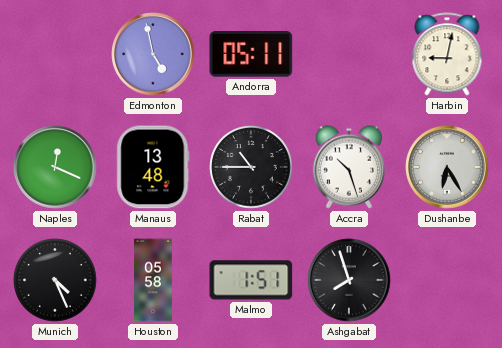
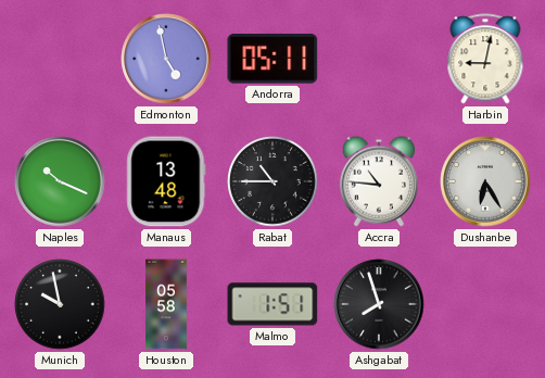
Naples: 12:19 -> 10:19 (60, 181)
Accra: 10:27 -> 10:46 (379, 181)
Munich: 4:26 -> 9:58 (60, 304)
